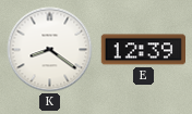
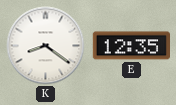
E: 12:39 -> 12:35 (131, 46)
